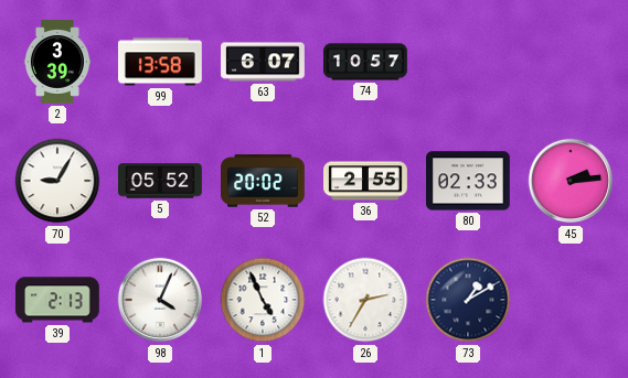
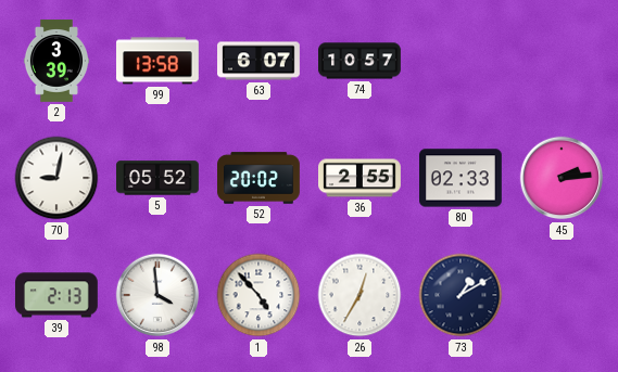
70: 9:05 -> 9:02 (56, 178)
98: 4:04 -> 3:59 (157, 295)
1: 4:56 -> 4:53 (258, 295)
26: 2:35 -> 12:35 (360, 295)
